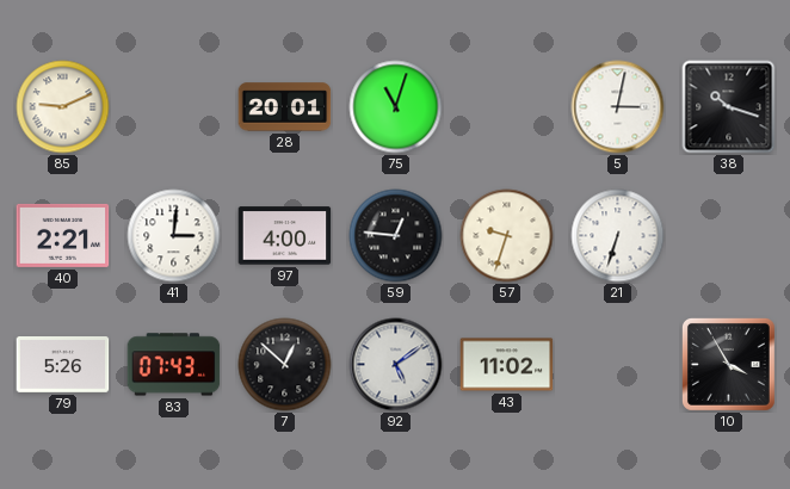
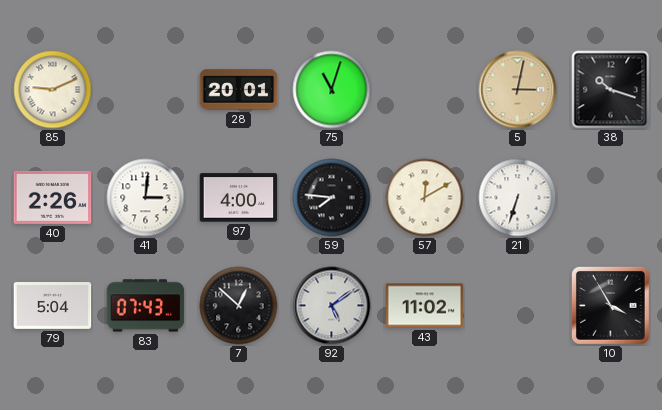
5 dial: white -> champagne (518, 90)
40: 2:21 -> 2:26 (53, 197)
59: 12:46 -> 7:46 (332, 198)
57: 9:33 -> 12:10 (425, 198)
79: 5:26 -> 5:04 (53, 306)
